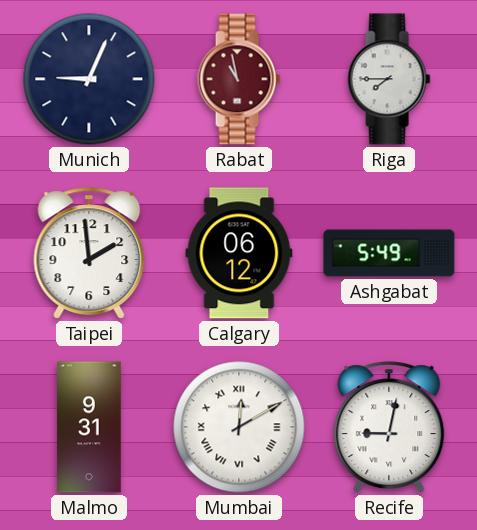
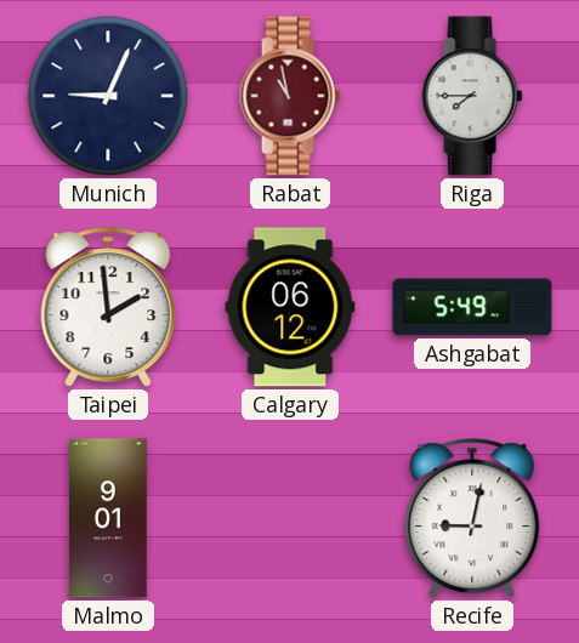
Malmo: 9:31 -> 9:01 (108, 518)
Mumbai: 12:10 -> none (239, 427)
